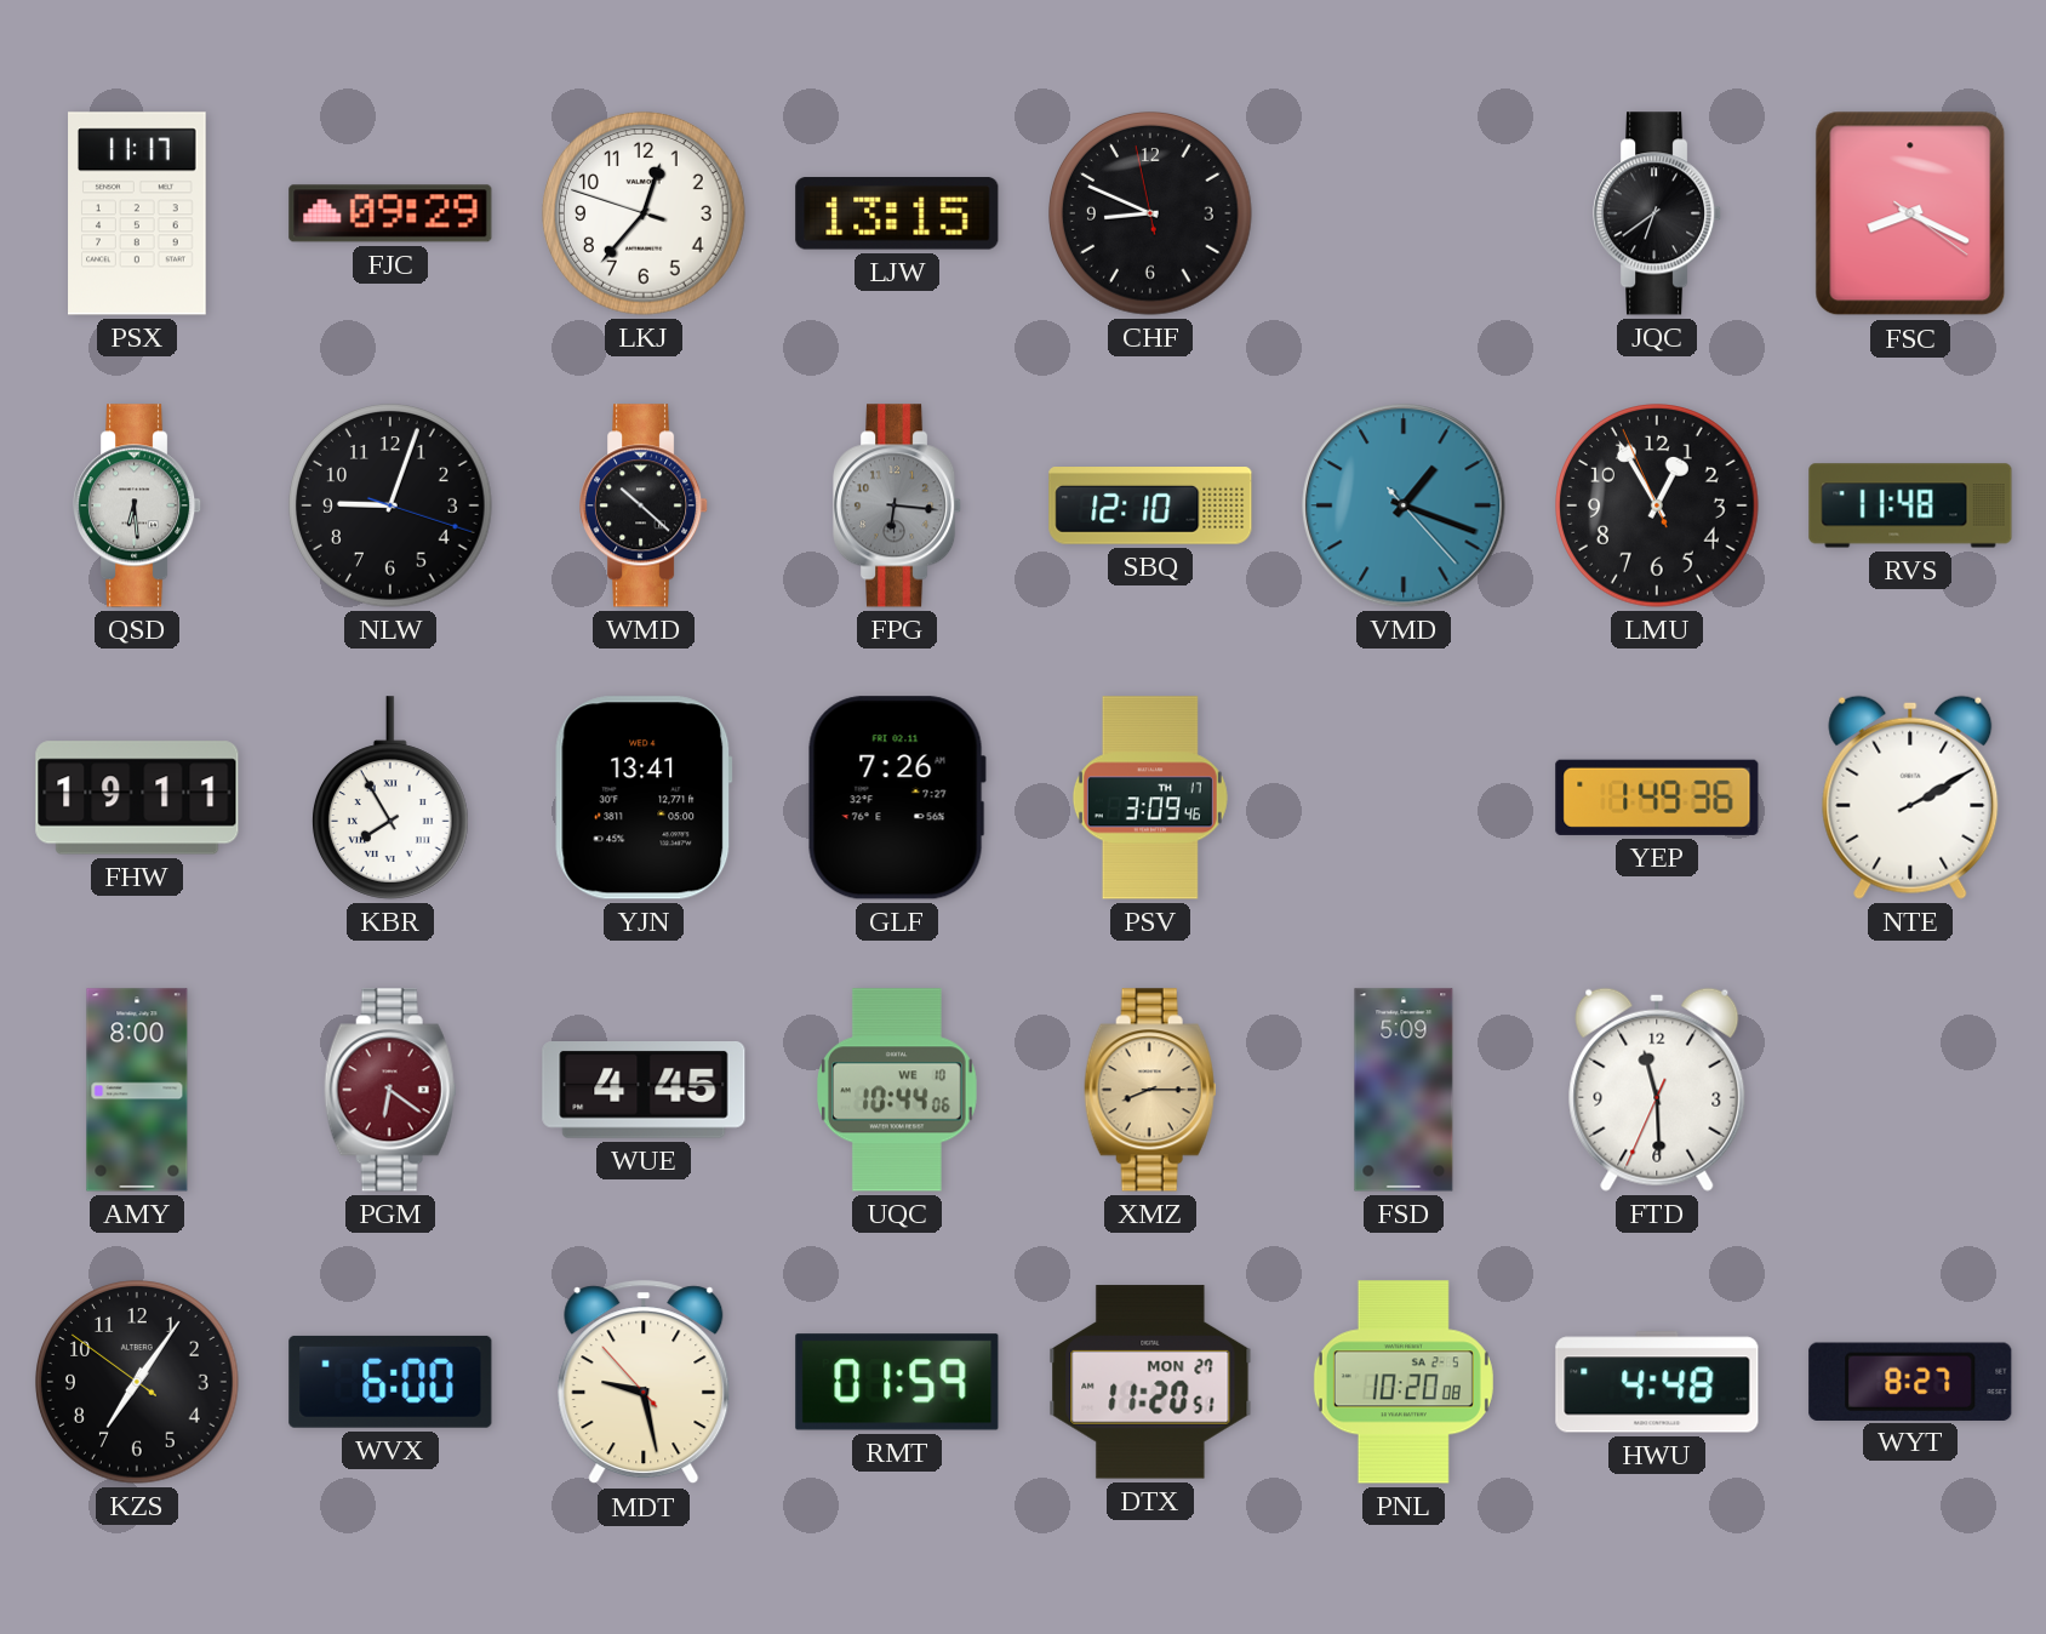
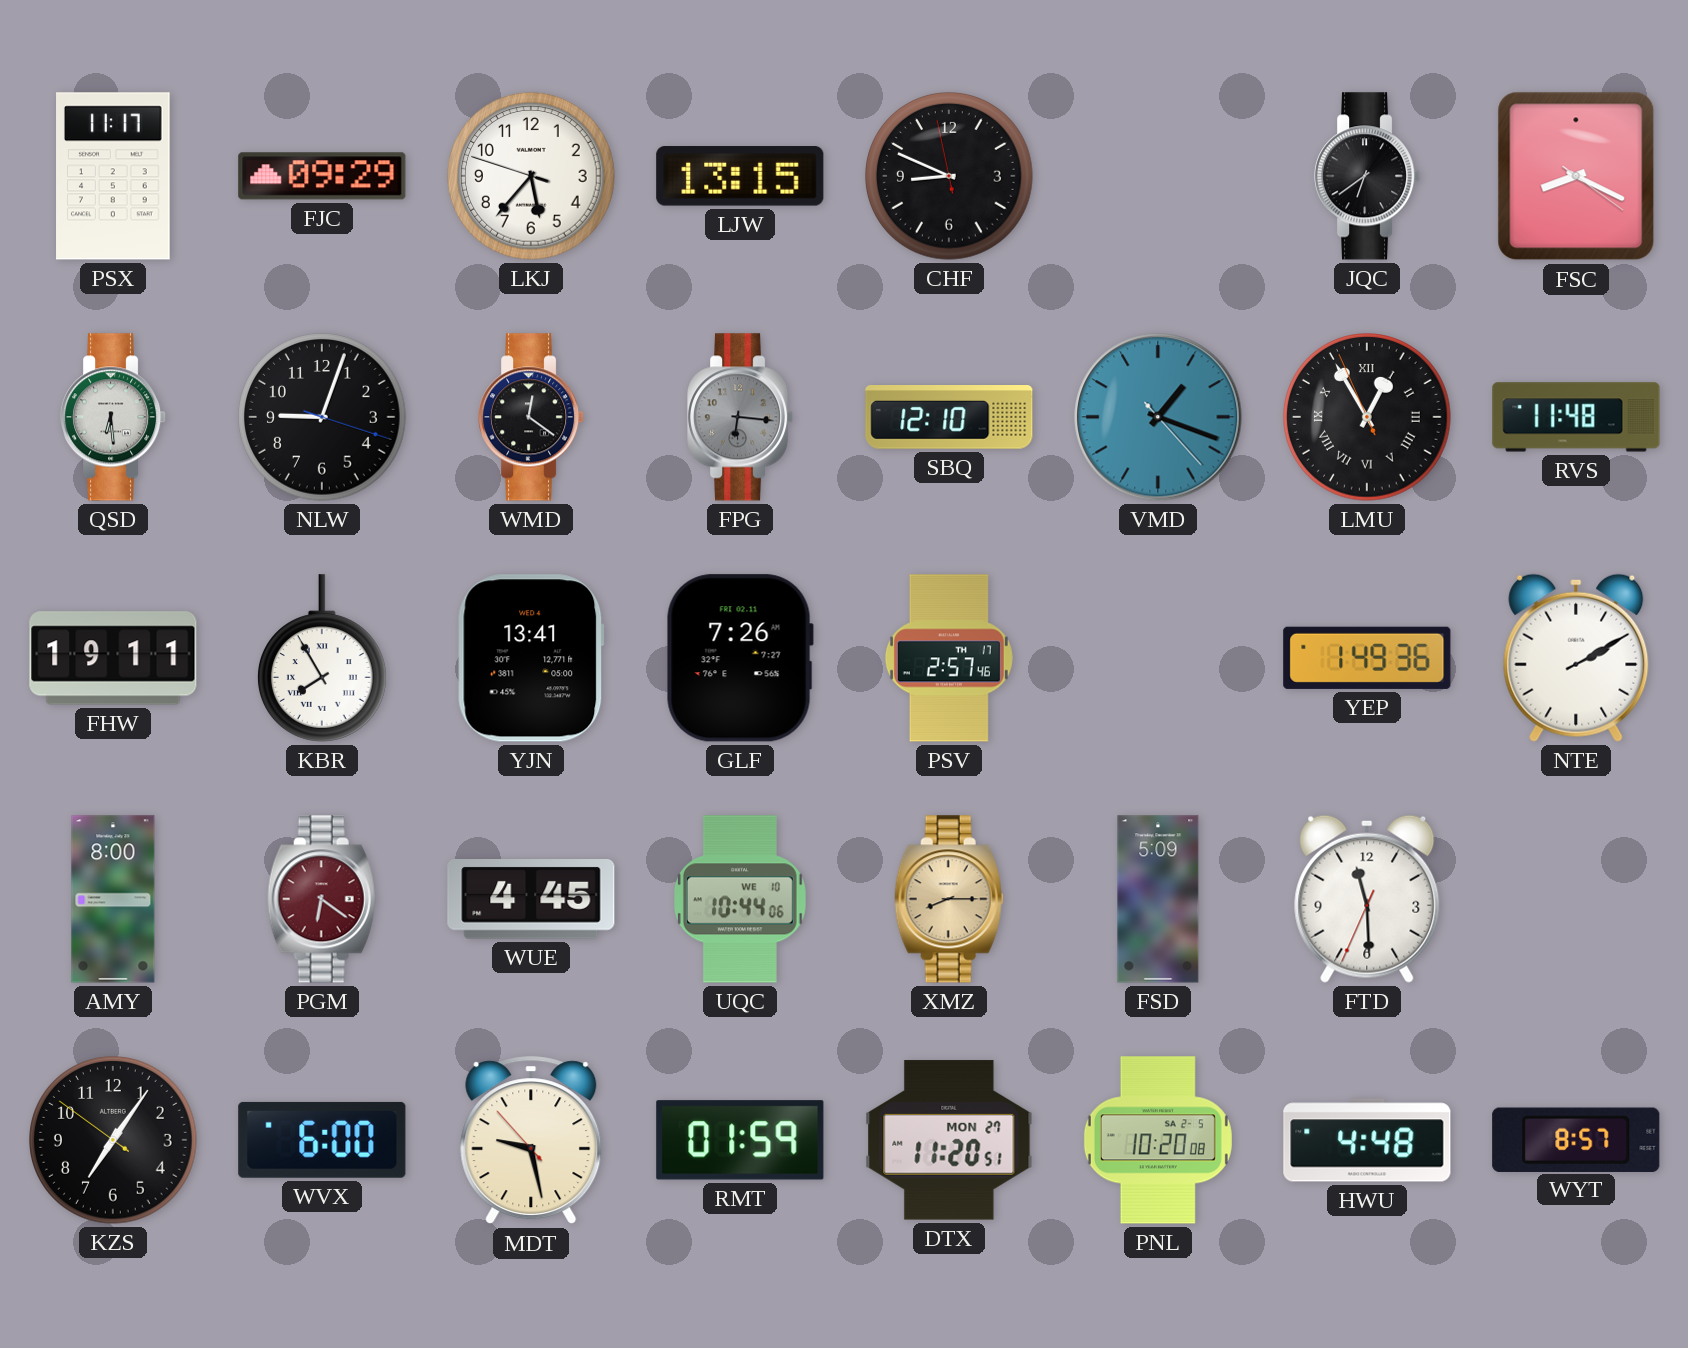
LKJ: 12:36 -> 5:36 (531, 176)
WMD: 10:22 -> 12:21 (532, 417)
LMU numerals: Arabic -> Roman (1367, 417)
PSV: 3:09 -> 2:57 (949, 658)
WYT: 8:27 -> 8:57 (1576, 1139)
